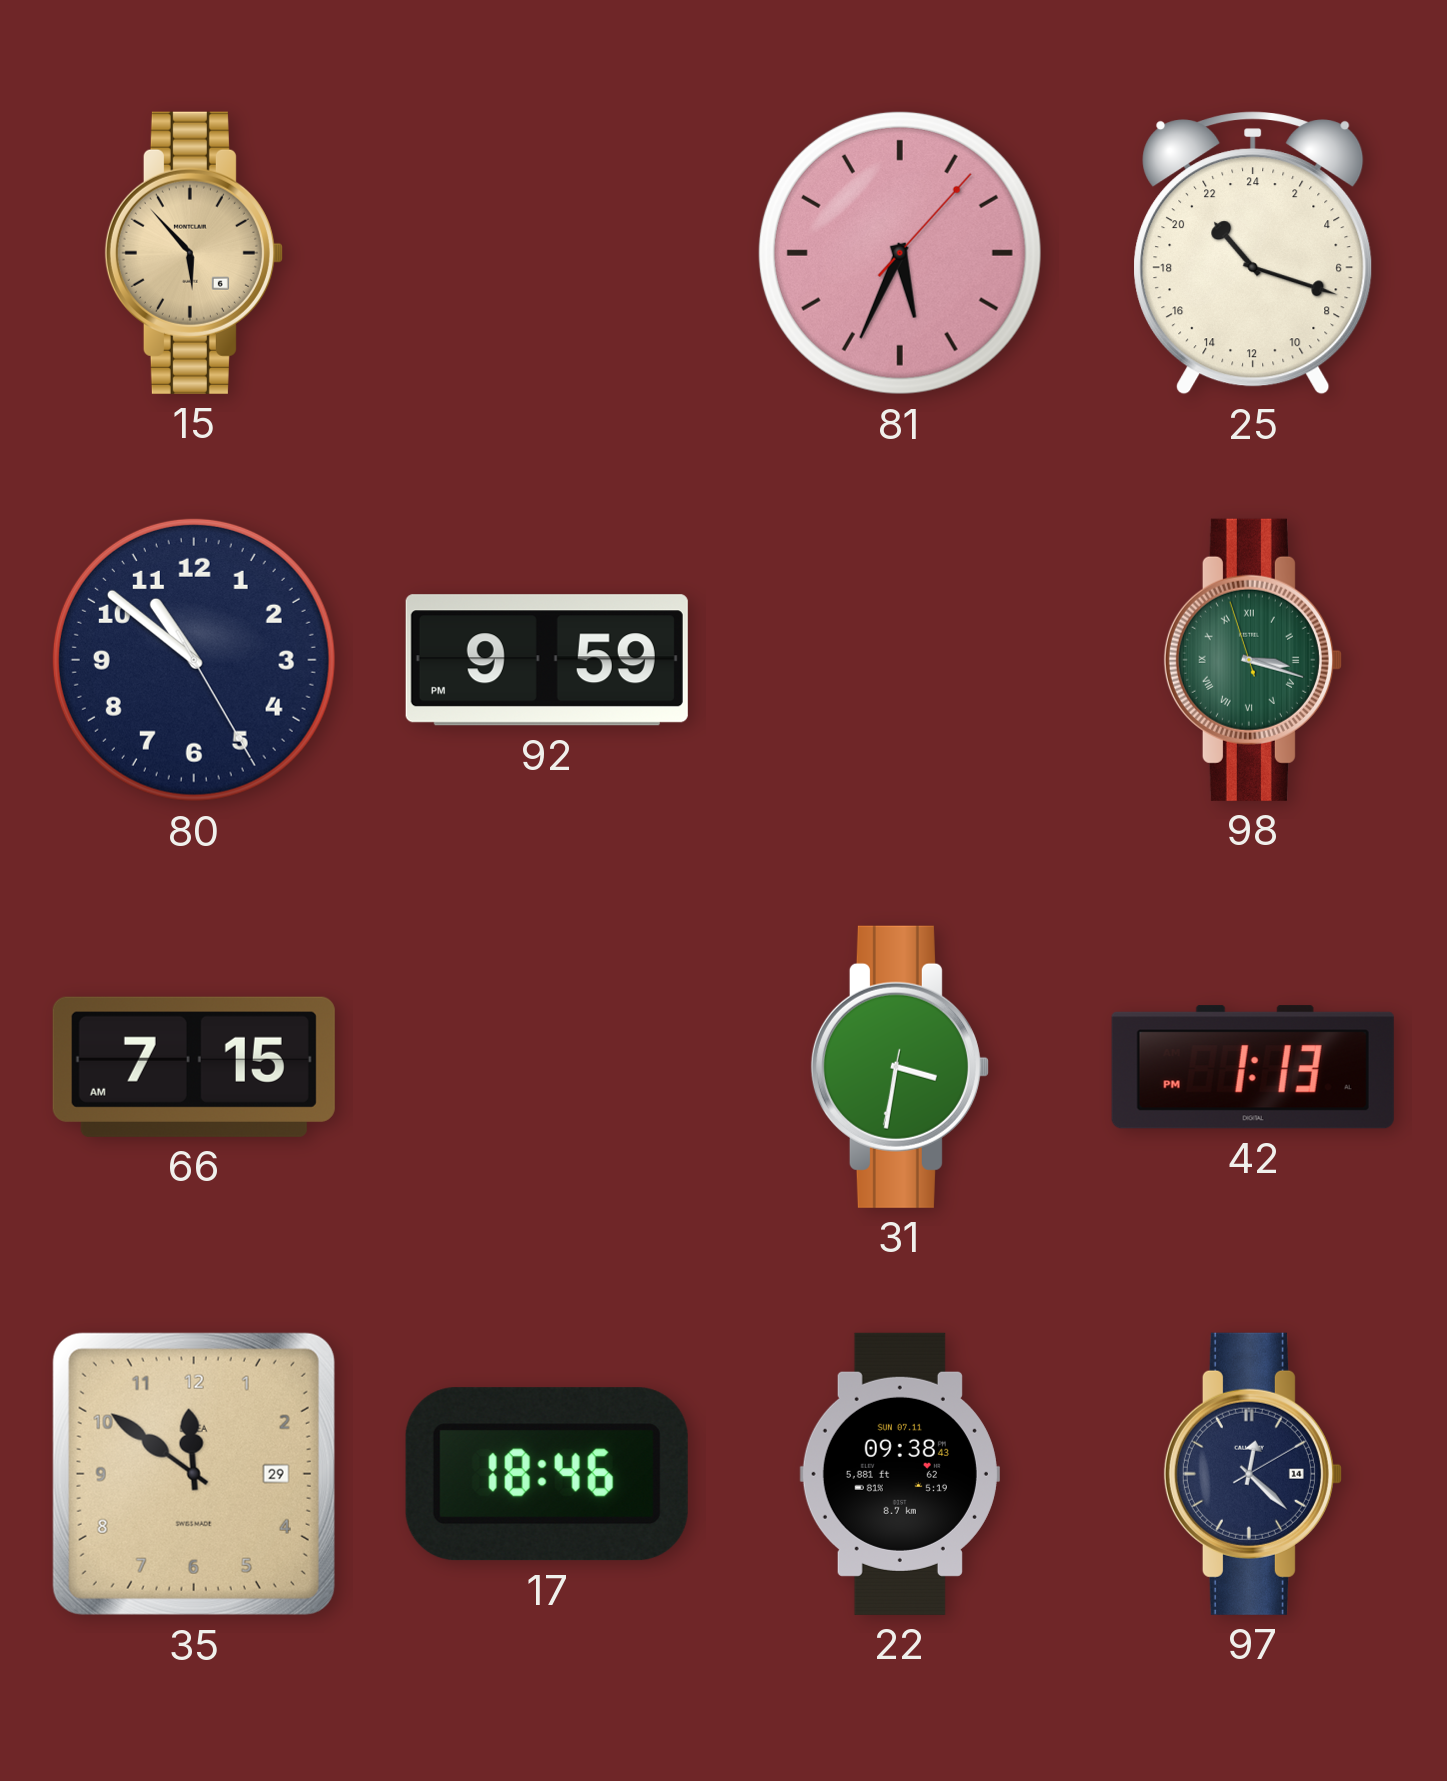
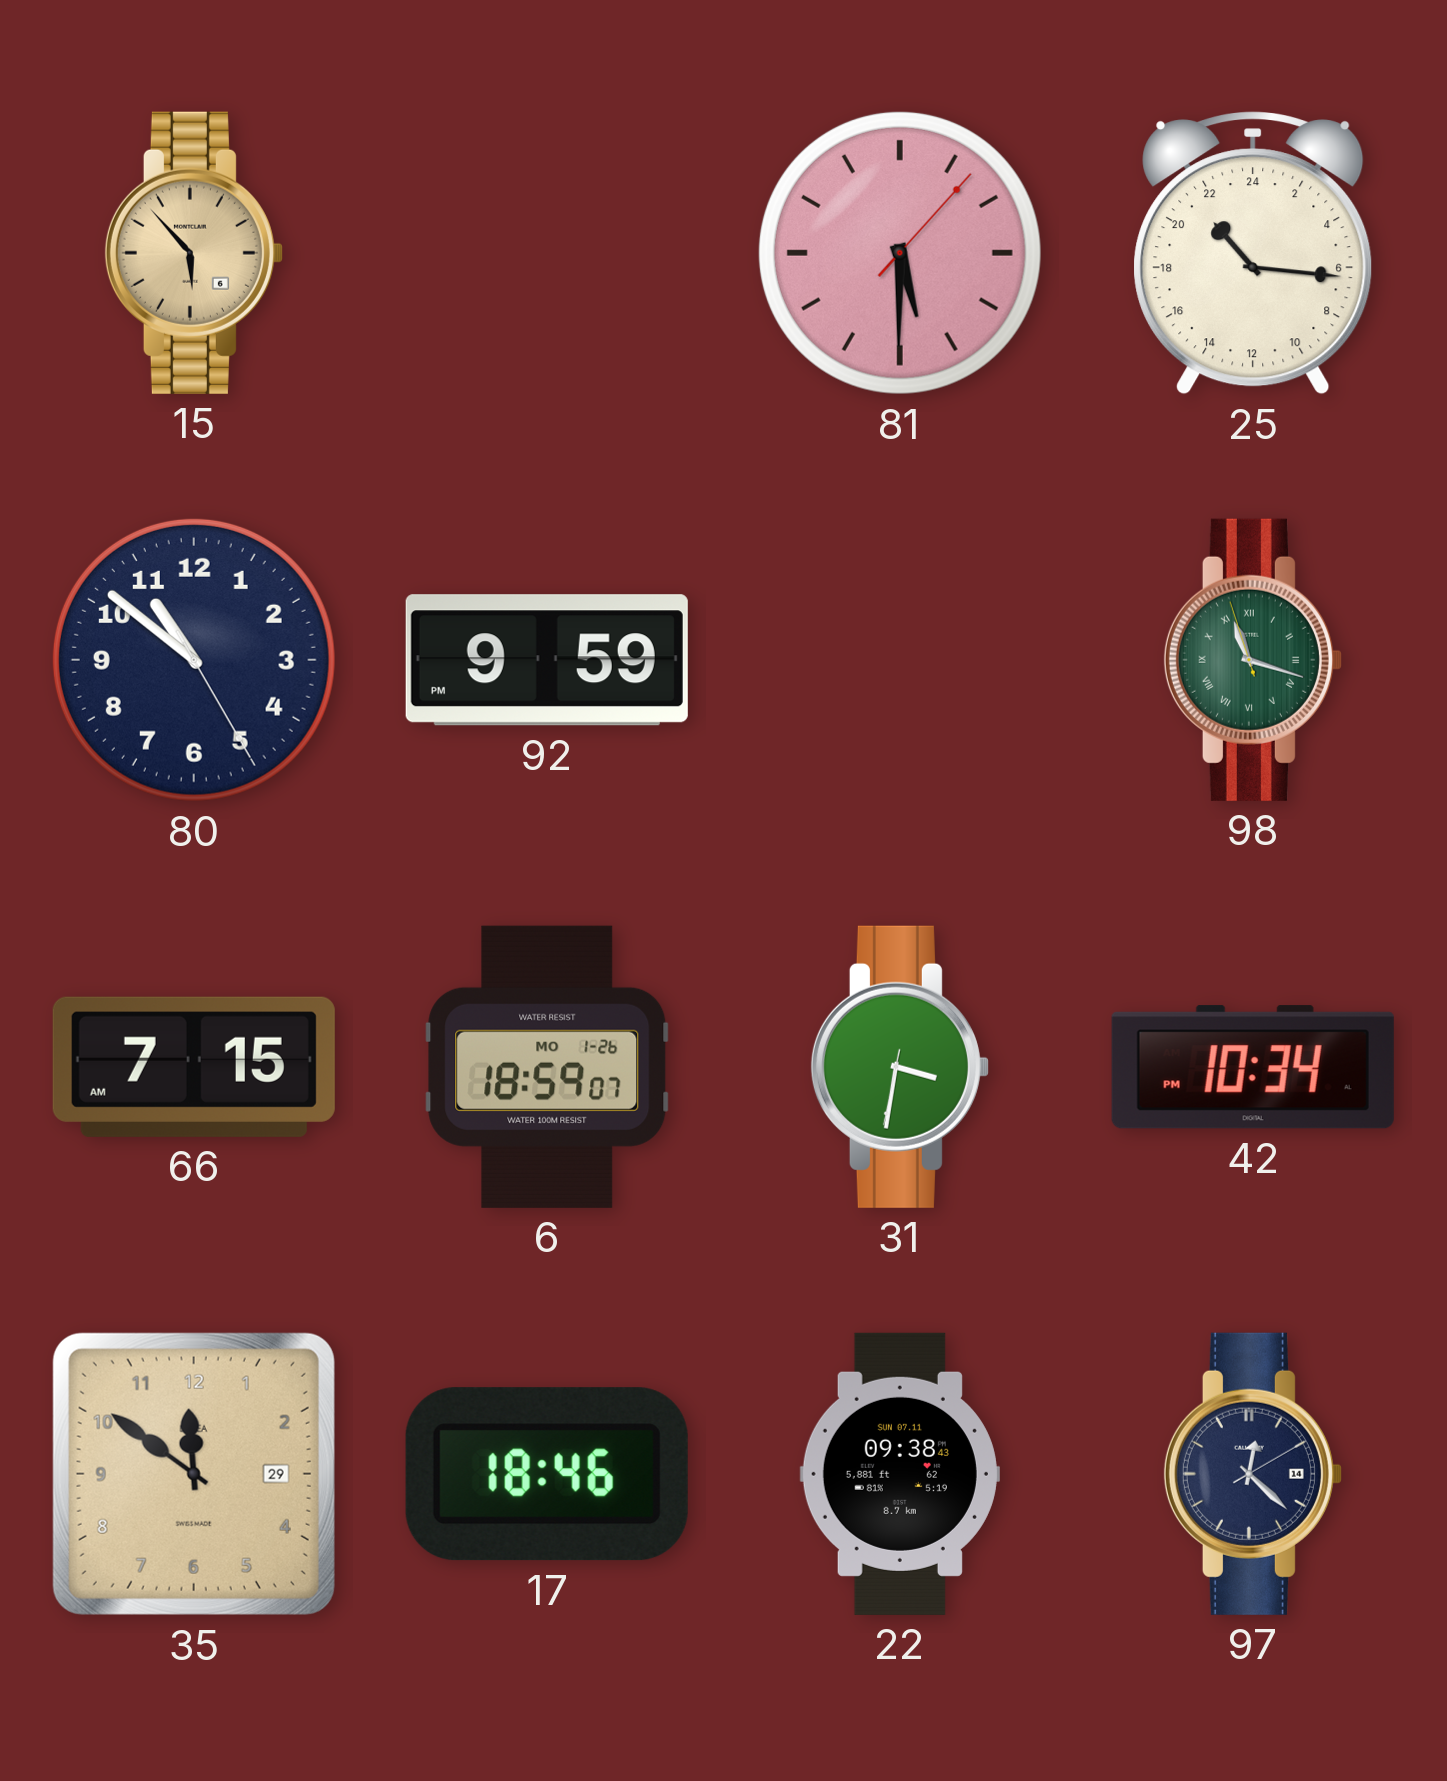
81: 5:34 -> 5:30 (900, 253)
25: 21:18 -> 21:16 (1253, 254)
98: 3:17 -> 11:17 (1253, 660)
6: none -> 18:59 (547, 1067)
42: 1:13 -> 10:34 (1253, 1067)
